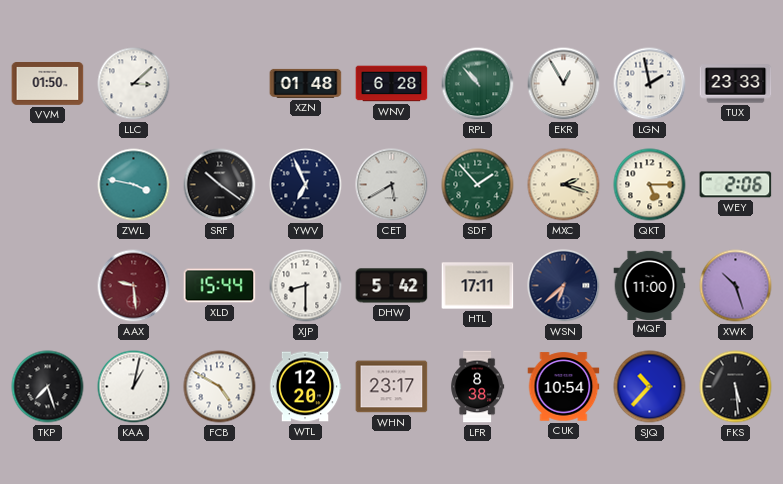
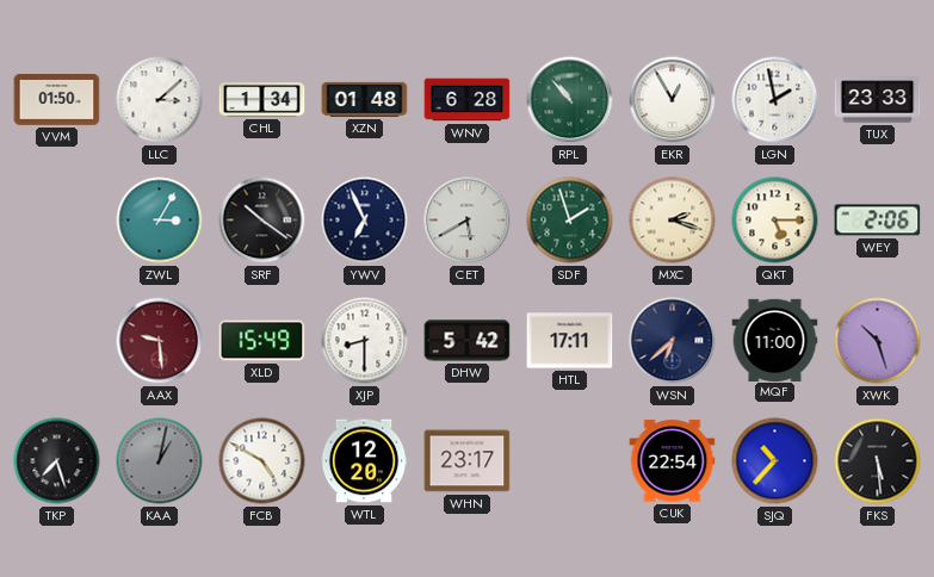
CHL: none -> 1:34 (262, 100)
ZWL: 3:47 -> 3:05 (160, 221)
SDF: 1:53 -> 1:57 (570, 221)
XLD: 15:44 -> 15:49 (262, 341)
KAA dial: white -> grey (160, 461)
LFR: 8:38 -> none (478, 387)
CUK: 10:54 -> 22:54 (673, 461)
